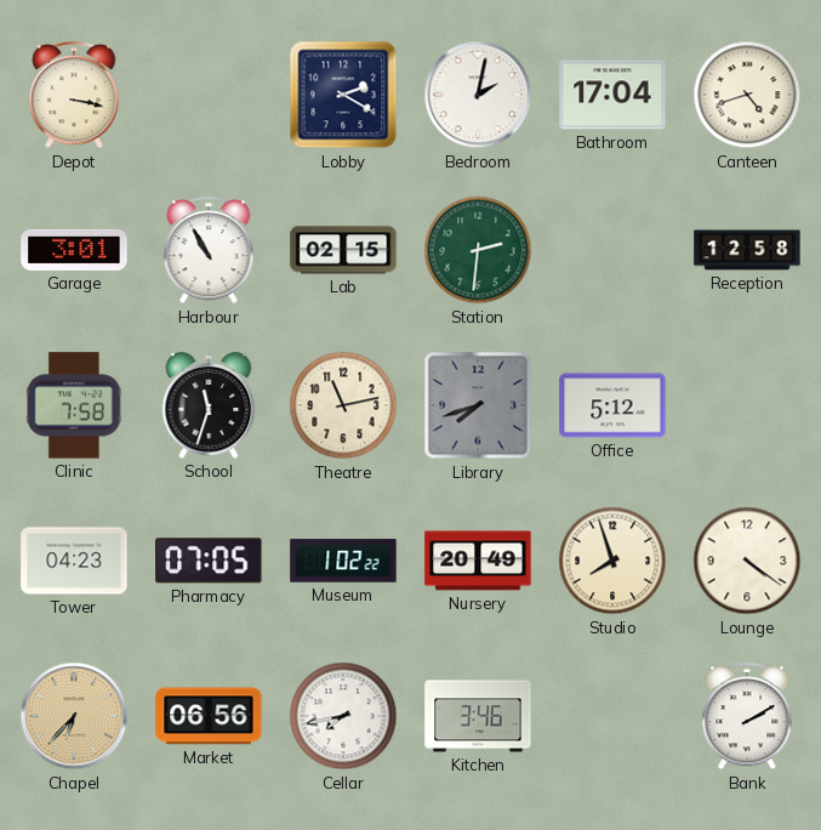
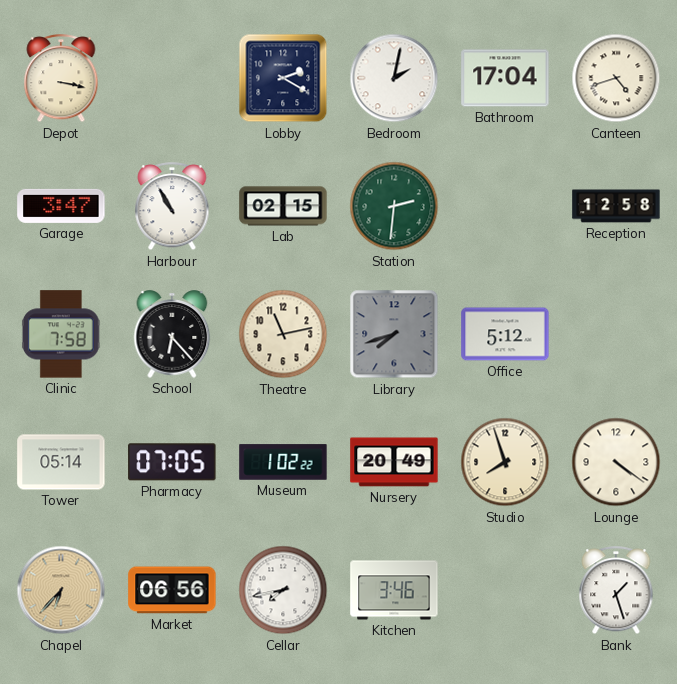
Garage: 3:01 -> 3:47 (61, 206)
School: 11:33 -> 6:23 (172, 334)
Tower: 04:23 -> 05:14 (61, 462)
Bank: 2:10 -> 1:27 (616, 591)
